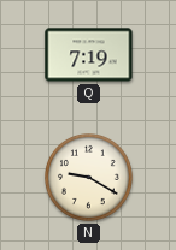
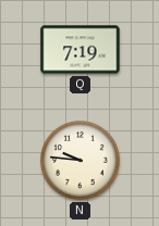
N: 9:20 -> 9:46 (81, 161)
